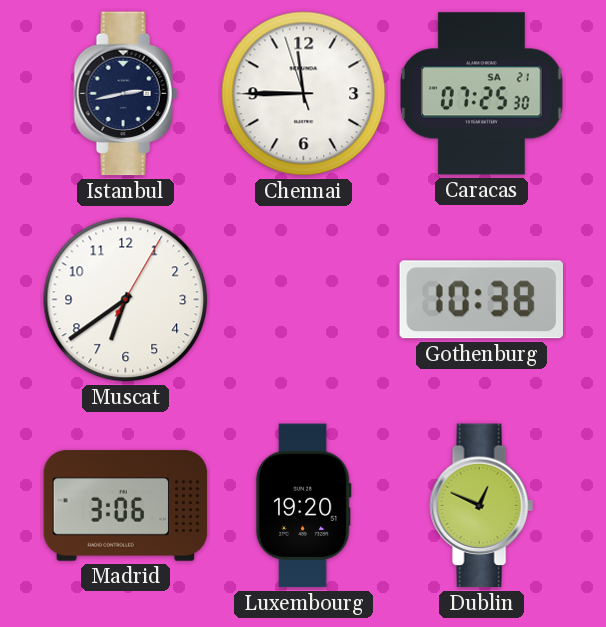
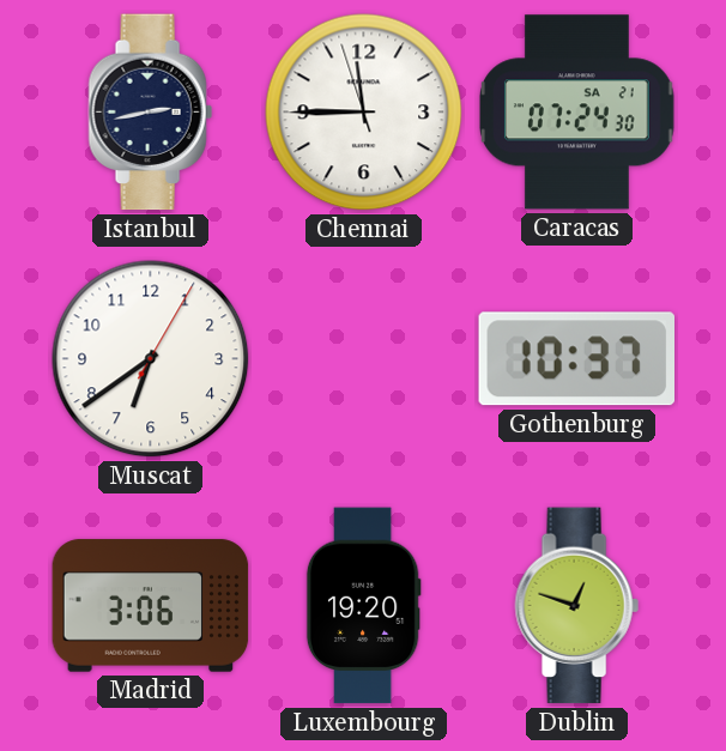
Caracas: 07:25 -> 07:24 (577, 113)
Gothenburg: 10:38 -> 10:37 (576, 359)
Dublin: 12:49 -> 12:48 (576, 606)
